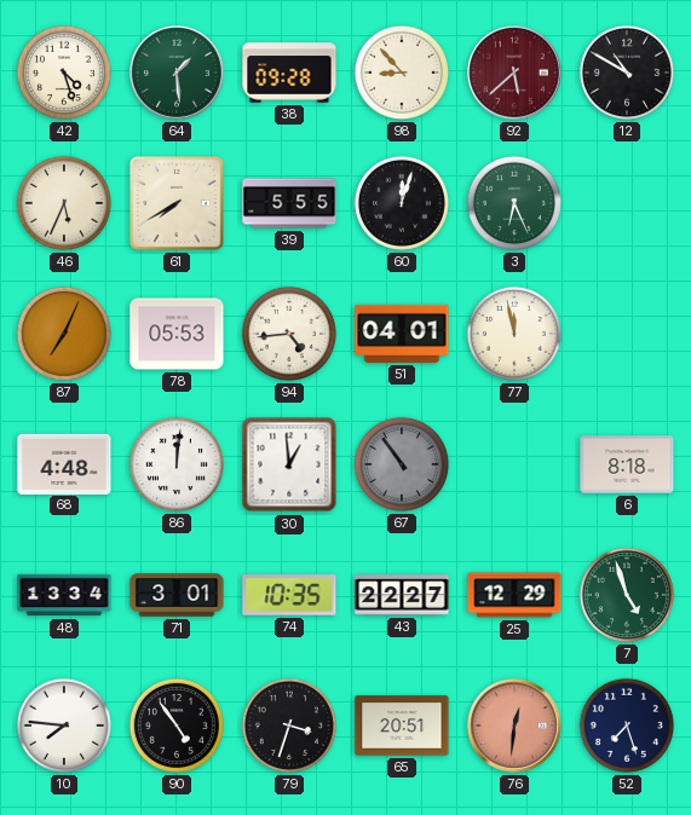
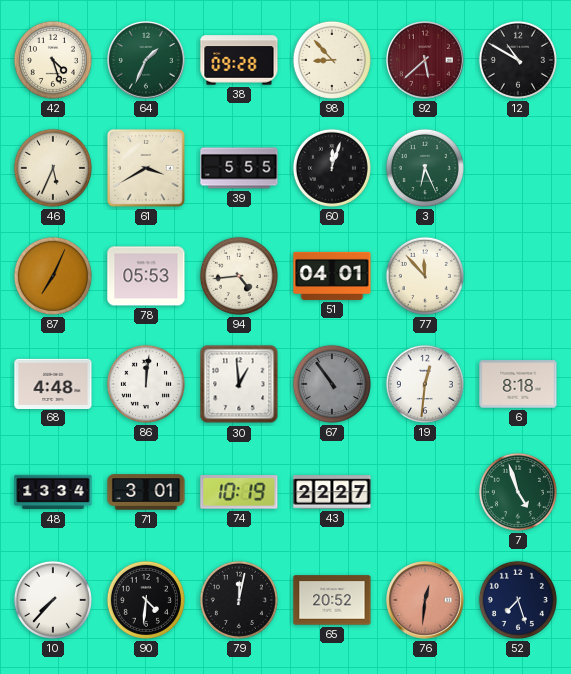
64: 1:29 -> 1:34 (147, 61)
61: 7:40 -> 3:40 (146, 168)
77: 11:58 -> 11:53 (425, 276)
19: none -> 12:31 (425, 384)
74: 10:35 -> 10:19 (239, 492)
25: 12:29 -> none (514, 595)
10: 7:46 -> 7:37 (53, 600)
90: 4:54 -> 4:31 (146, 600)
79: 3:33 -> 12:02 (239, 600)
65: 20:51 -> 20:52 (332, 600)
